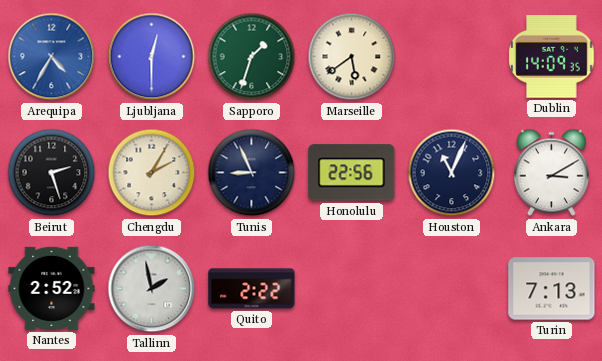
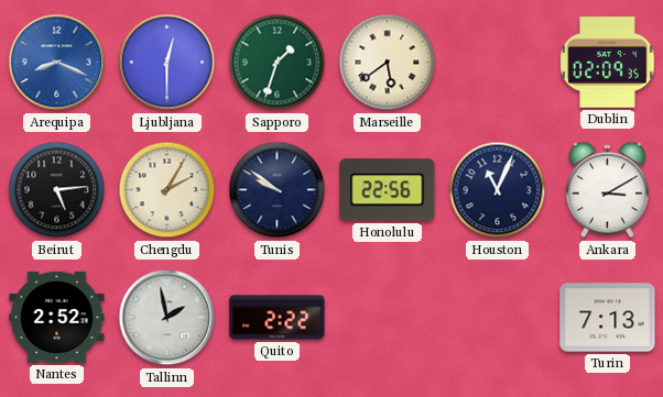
Arequipa: 4:35 -> 8:19 (57, 63)
Dublin: 14:09 -> 02:09 (608, 63)
Beirut: 2:27 -> 5:14 (57, 190)
Tunis: 8:56 -> 9:51 (278, 190)
